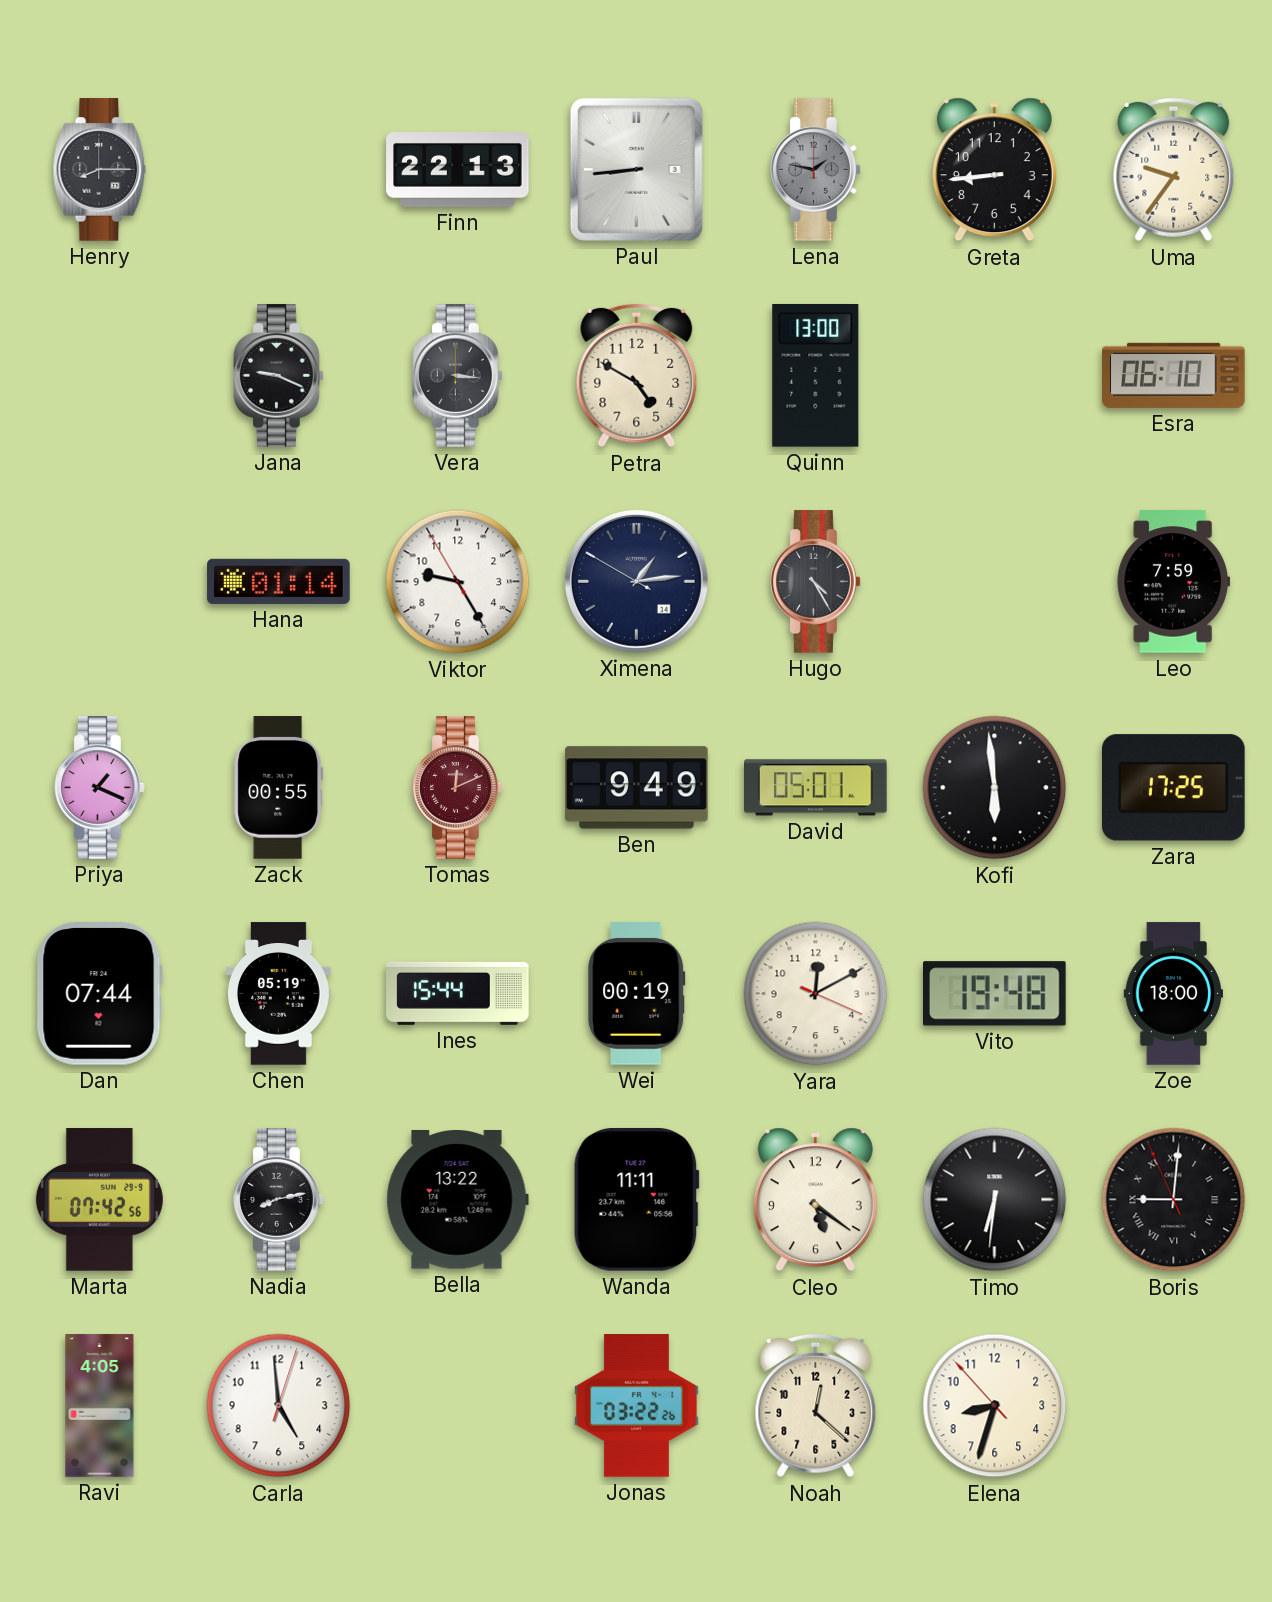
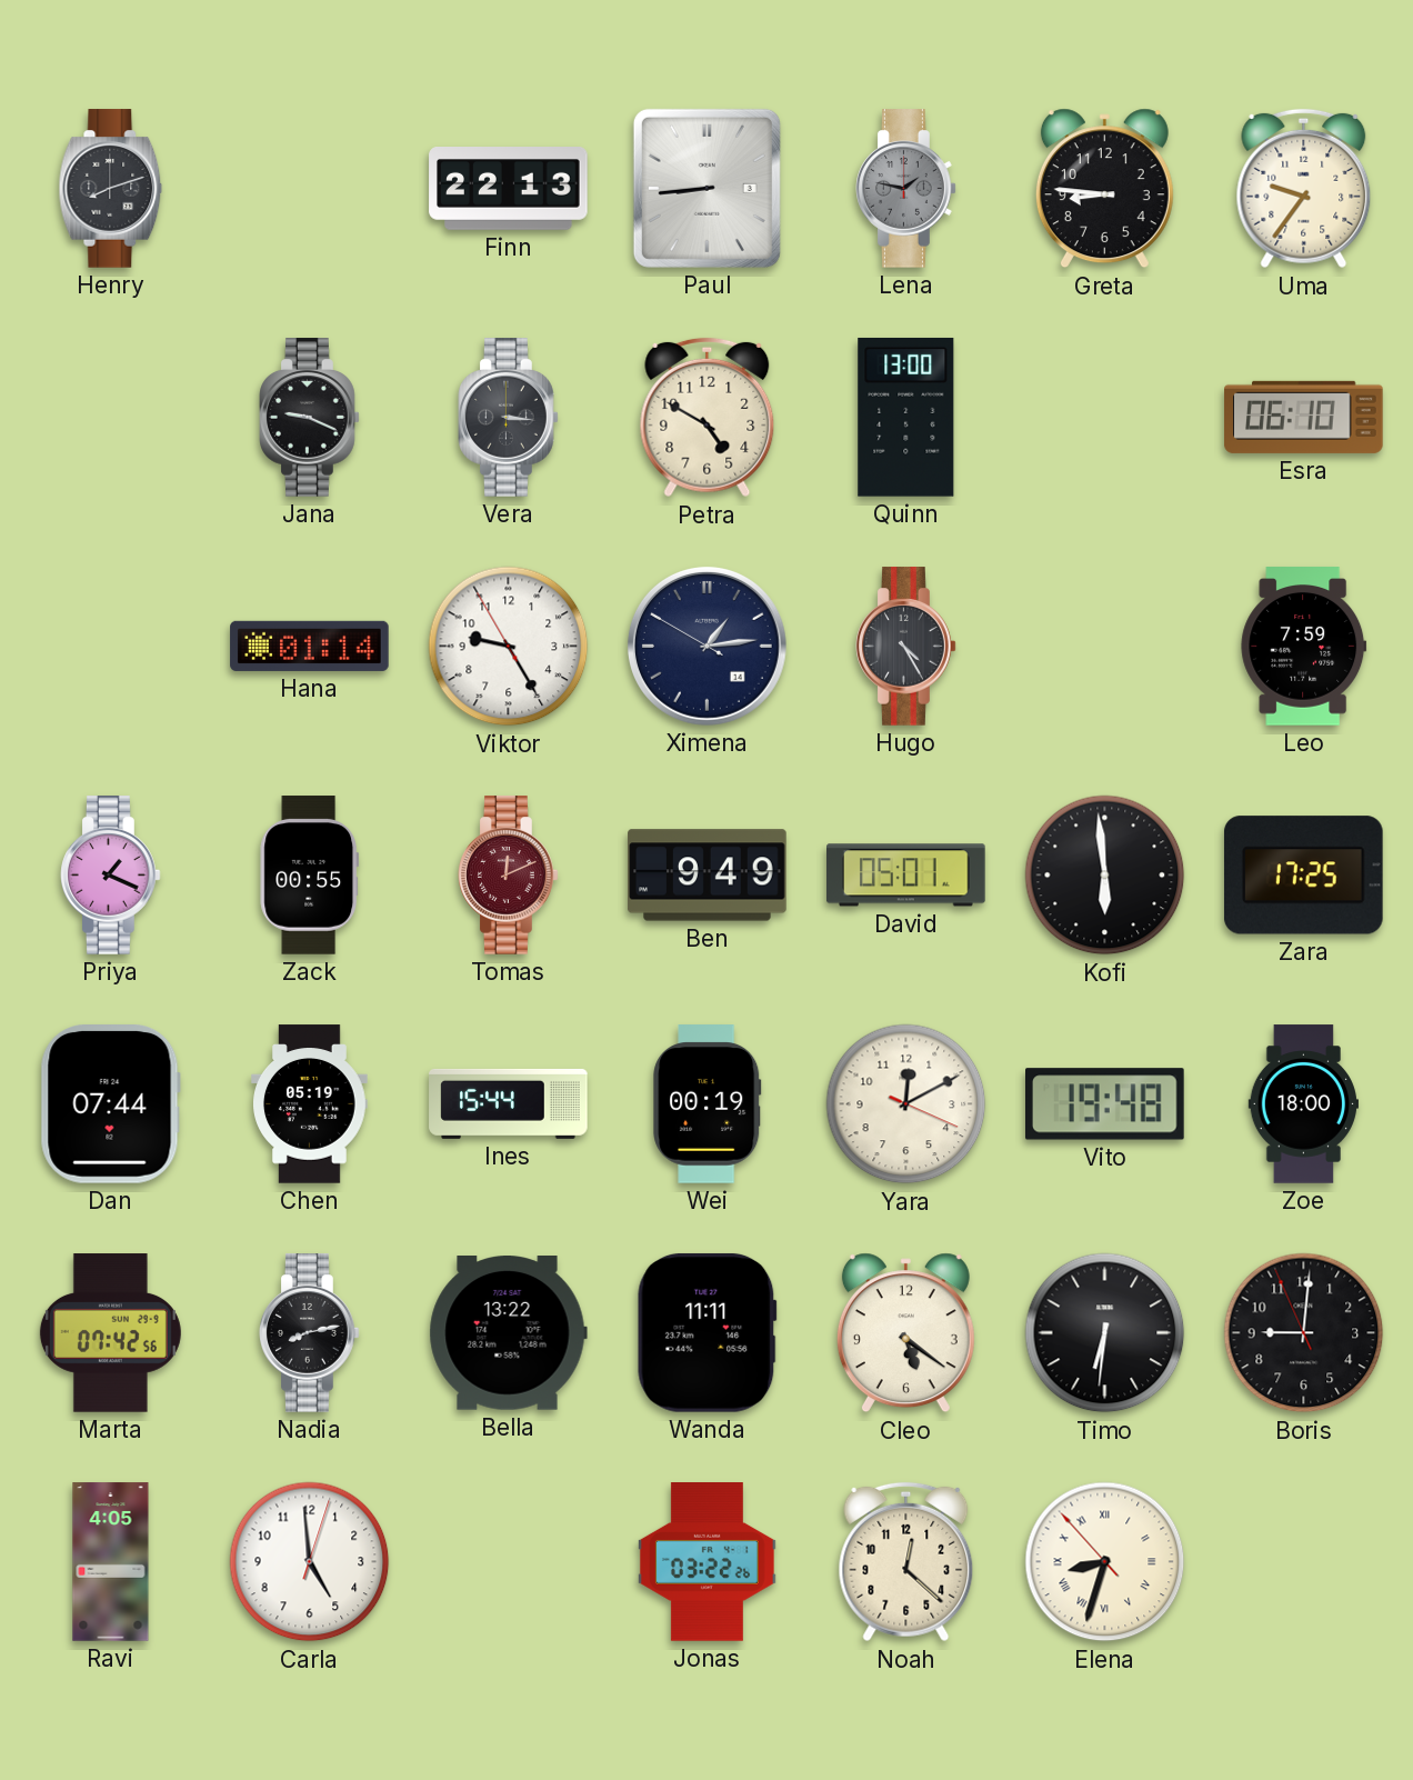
Henry: 8:15 -> 8:12 (111, 189)
Greta: 8:44 -> 8:46 (1104, 189)
Boris numerals: Roman -> Arabic (1304, 1333)
Elena numerals: Arabic -> Roman (1105, 1562)
